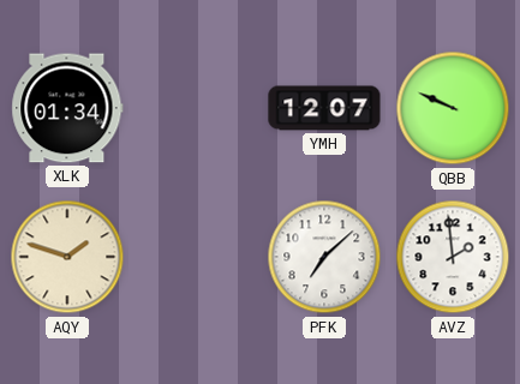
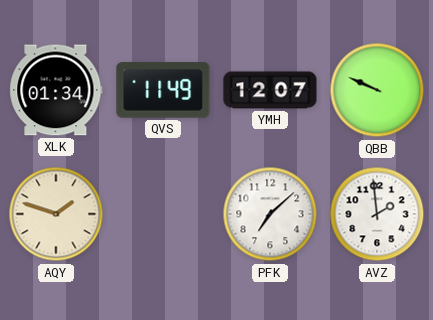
QVS: none -> 11:49 (163, 90)
